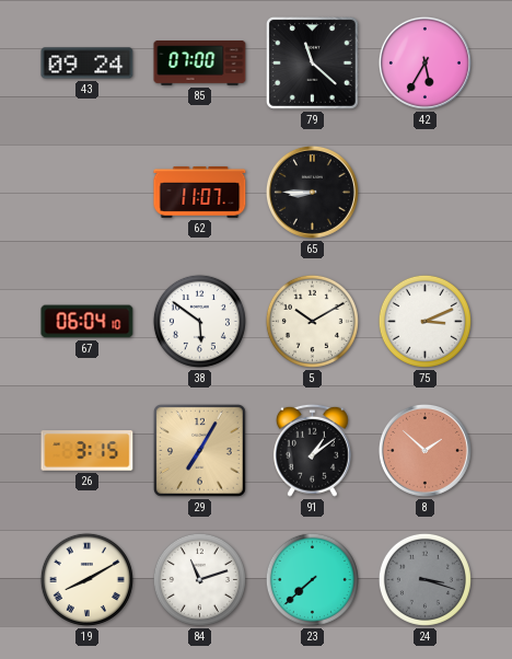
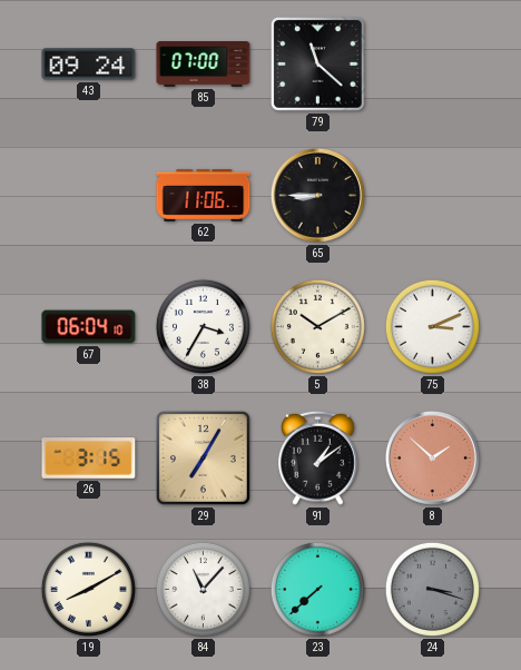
42: 5:35 -> none (424, 62)
62: 11:07 -> 11:06 (204, 195)
38: 5:51 -> 3:35 (203, 326)
84: 11:12 -> 11:07 (203, 589)
